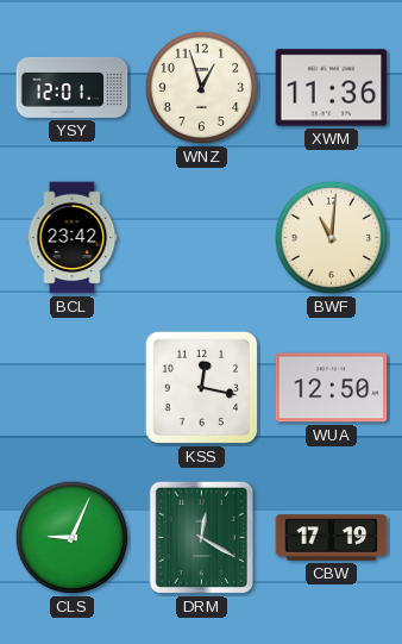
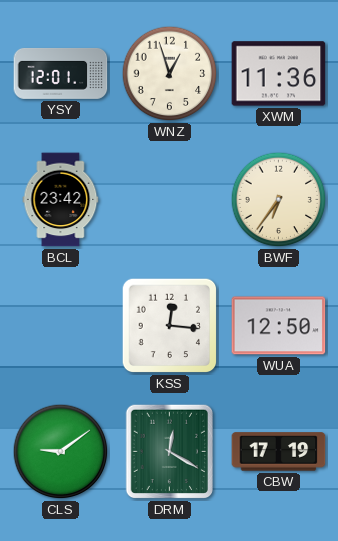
BWF: 11:01 -> 6:36 (279, 200)
KSS: 12:17 -> 12:16 (170, 326)
CLS: 9:04 -> 9:09 (61, 452)
